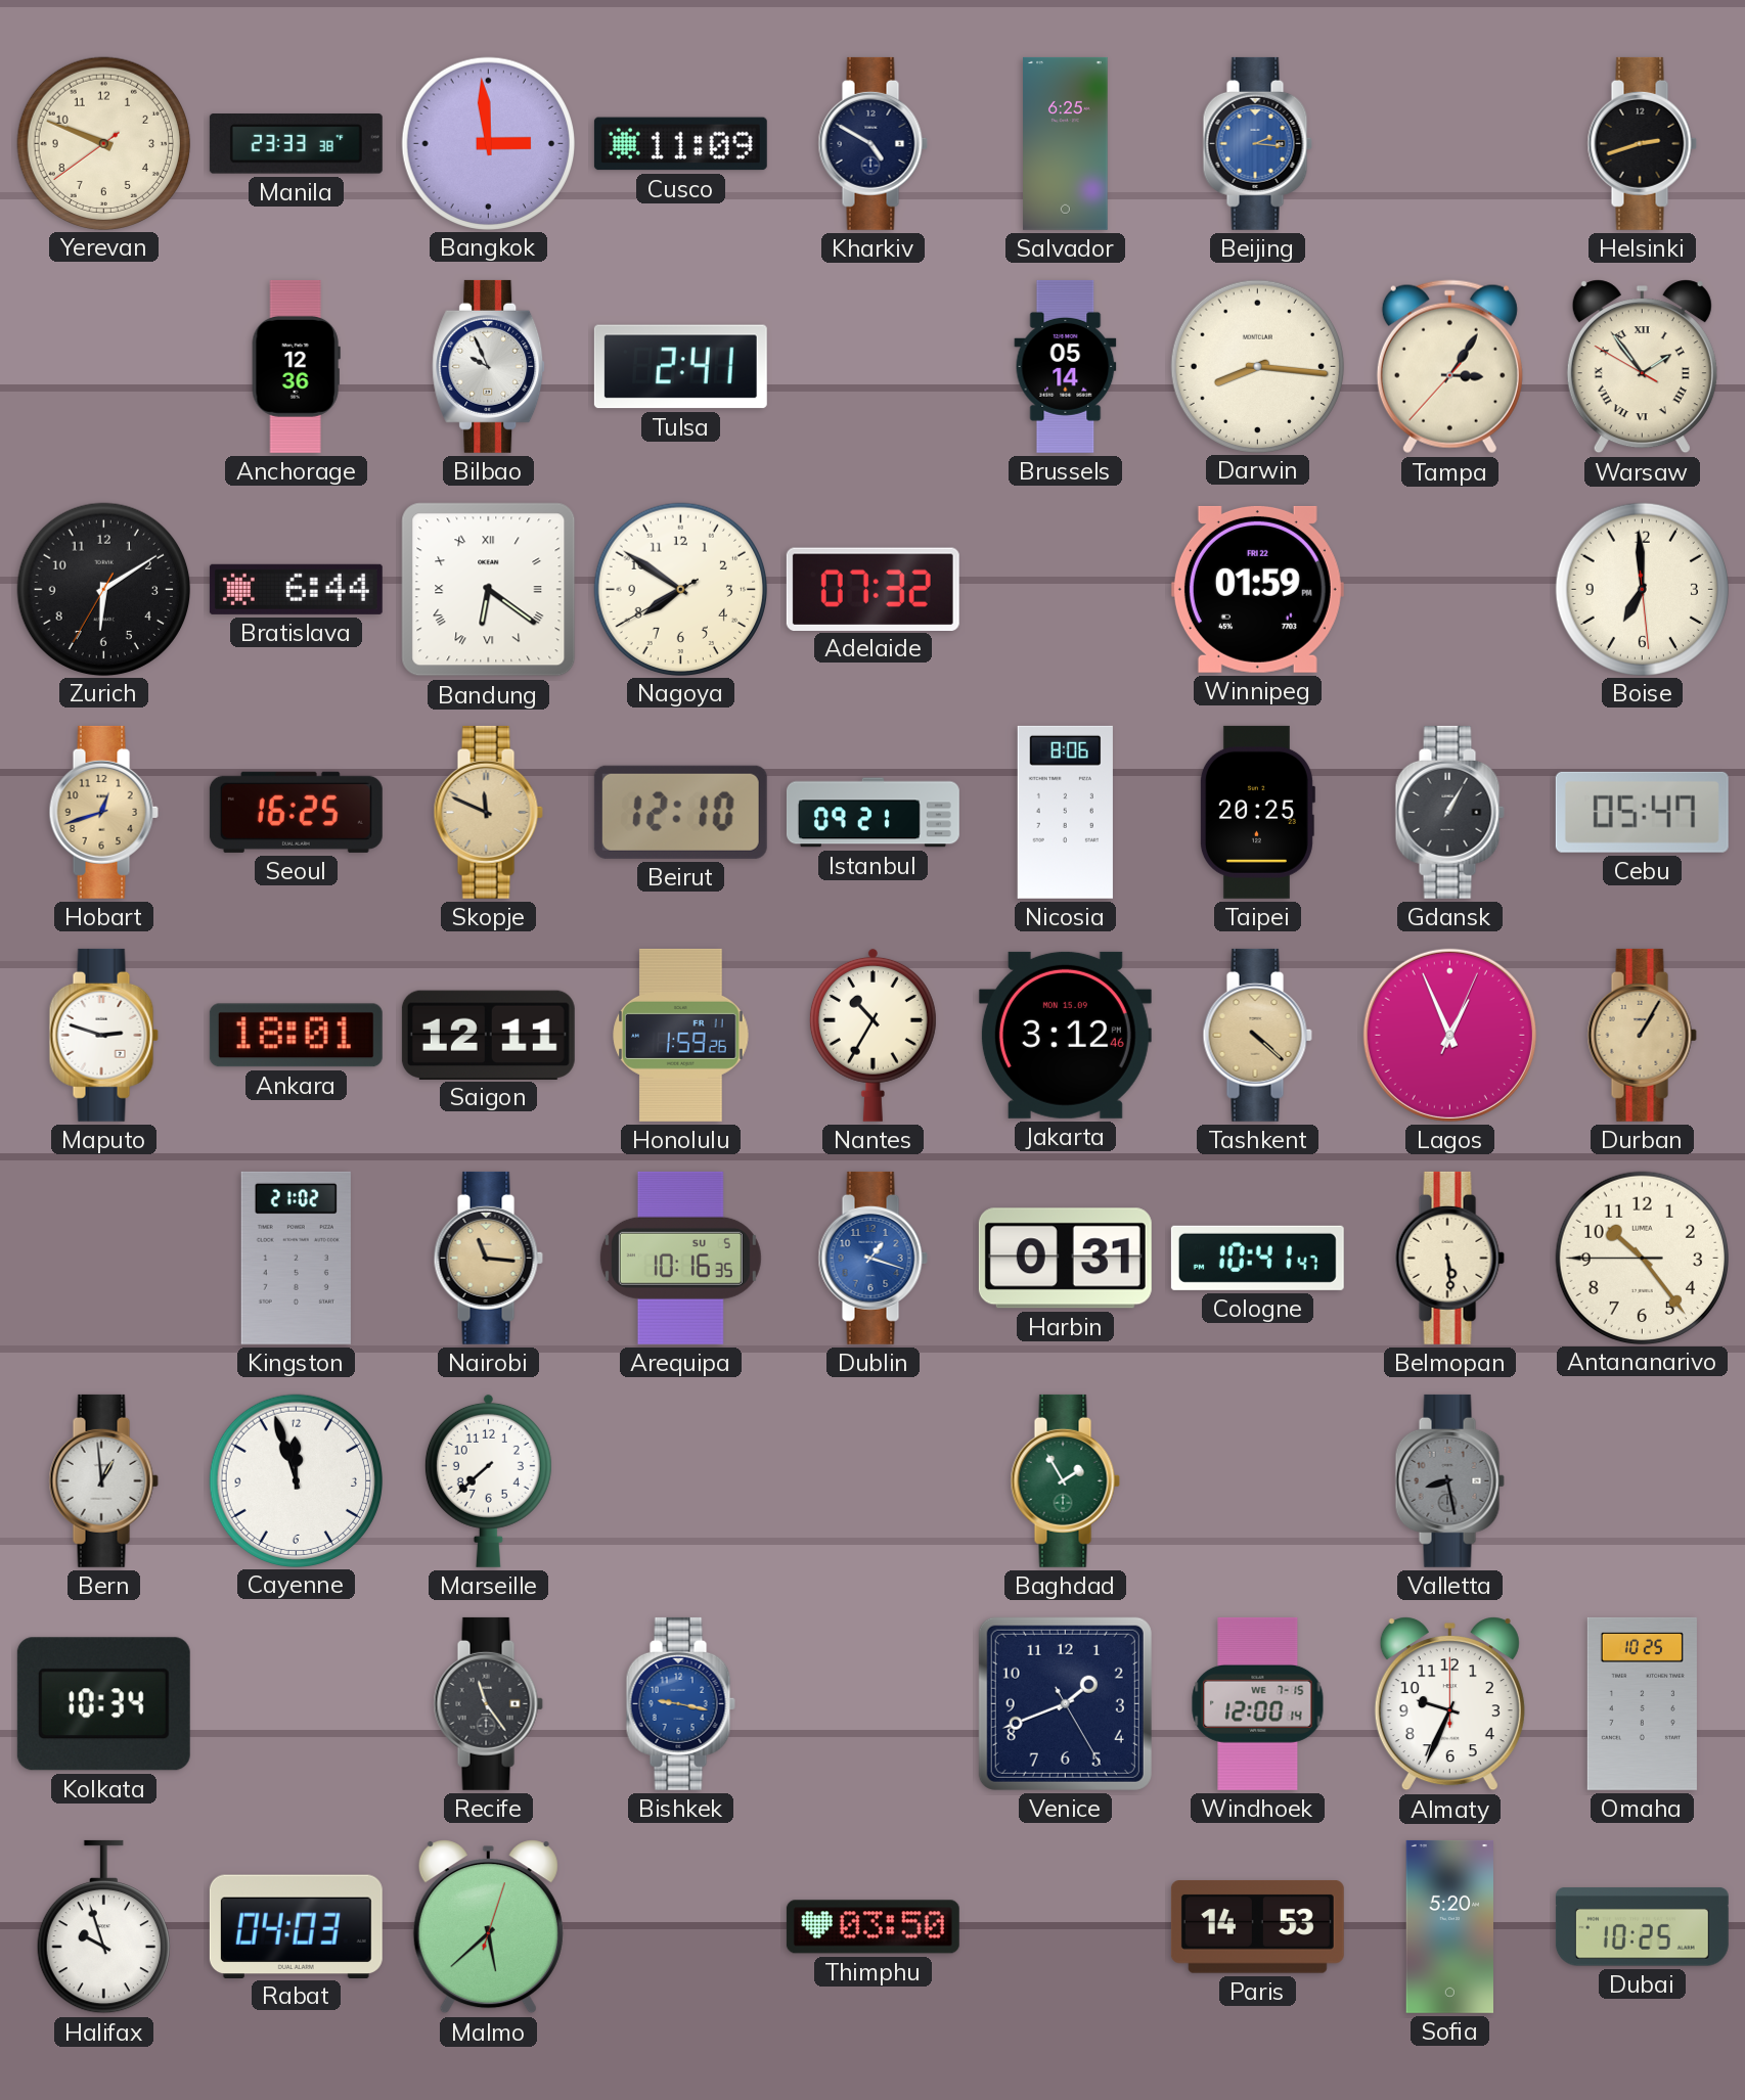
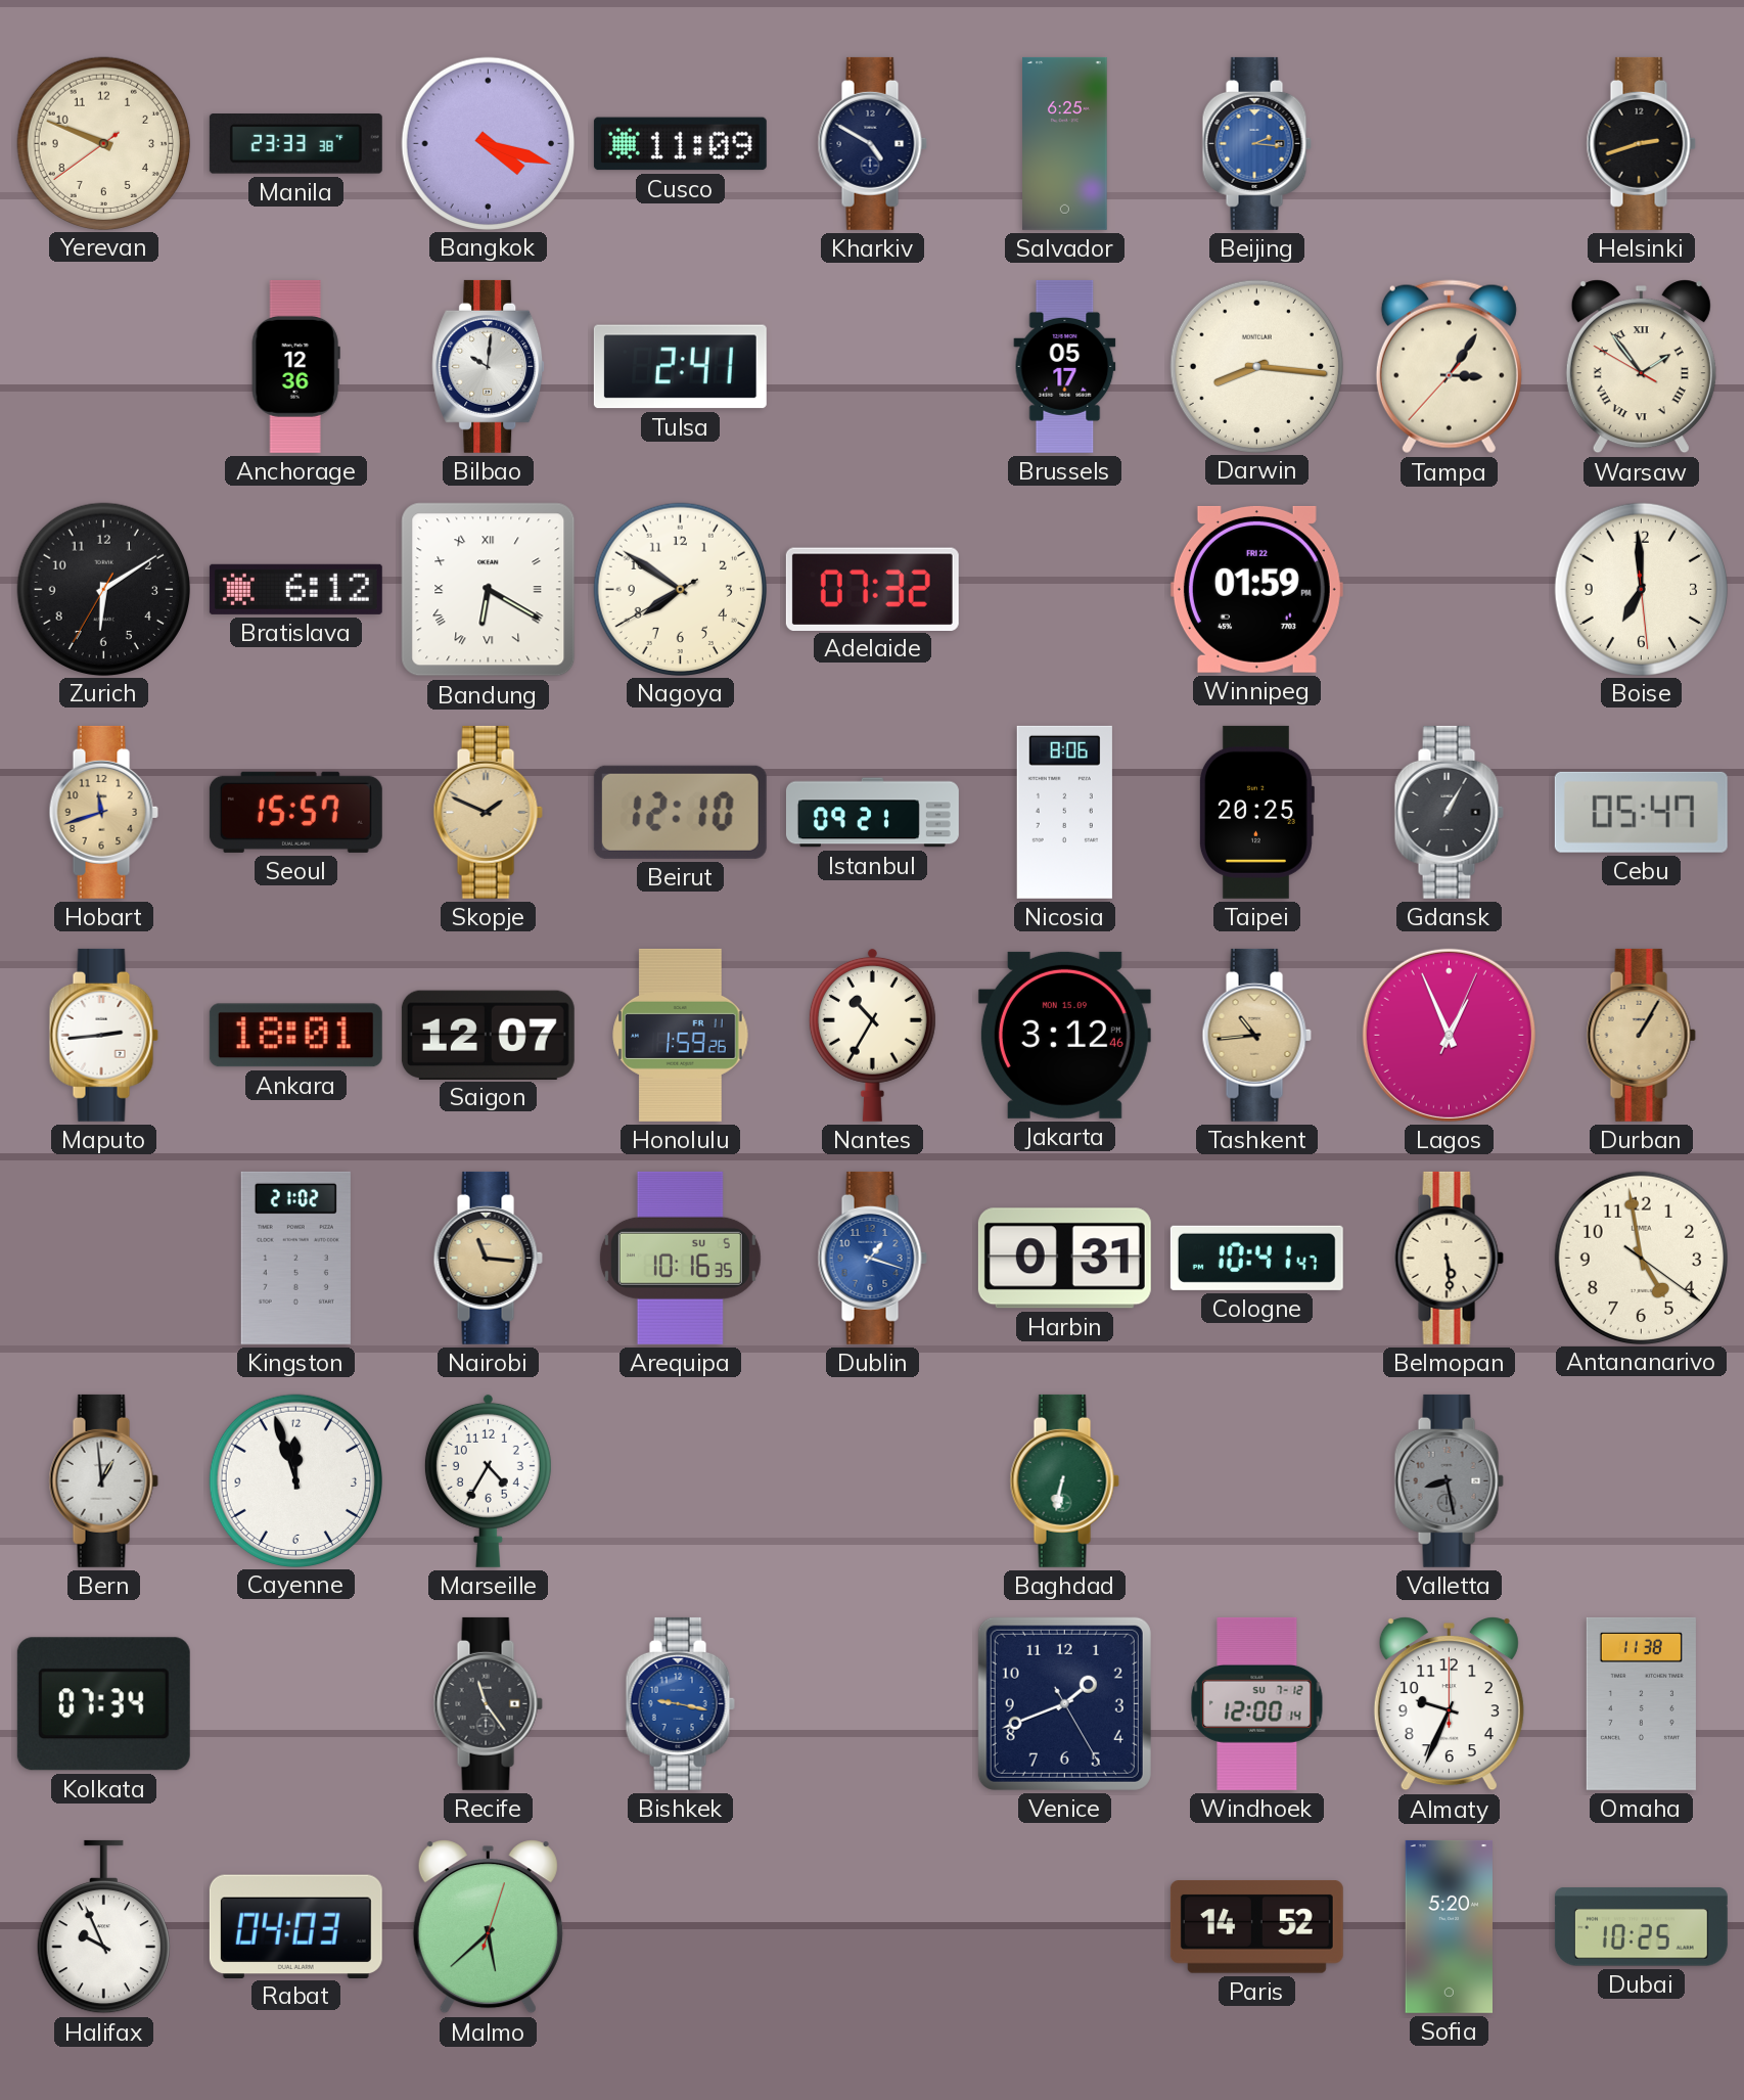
Bangkok: 2:59 -> 4:18 (488, 143)
Bilbao: 9:56 -> 10:01 (489, 366)
Brussels: 05:14 -> 05:17 (1065, 366)
Bratislava: 6:44 -> 6:12 (295, 589)
Bandung: 6:21 -> 6:20 (489, 590)
Hobart: 12:42 -> 11:42 (103, 812)
Seoul: 16:25 -> 15:57 (295, 812)
Skopje: 11:49 -> 1:49 (488, 812)
Maputo: 2:48 -> 2:44 (103, 1035)
Saigon: 12:11 -> 12:07 (488, 1035)
Tashkent: 4:22 -> 10:44 (1256, 1035)
Antananarivo: 10:23 -> 4:58 (1641, 1258)
Marseille: 7:38 -> 4:35 (488, 1480)
Baghdad: 1:55 -> 6:32 (1064, 1480)
Kolkata: 10:34 -> 07:34 (103, 1704)
Windhoek date: WE 7-15 -> SU 7-12 (1257, 1703)
Omaha: 10:25 -> 11:38 (1641, 1703)
Halifax: 9:57 -> 9:56 (103, 1927)
Thimphu: 03:50 -> none (872, 1927)
Paris: 14:53 -> 14:52 (1256, 1927)
